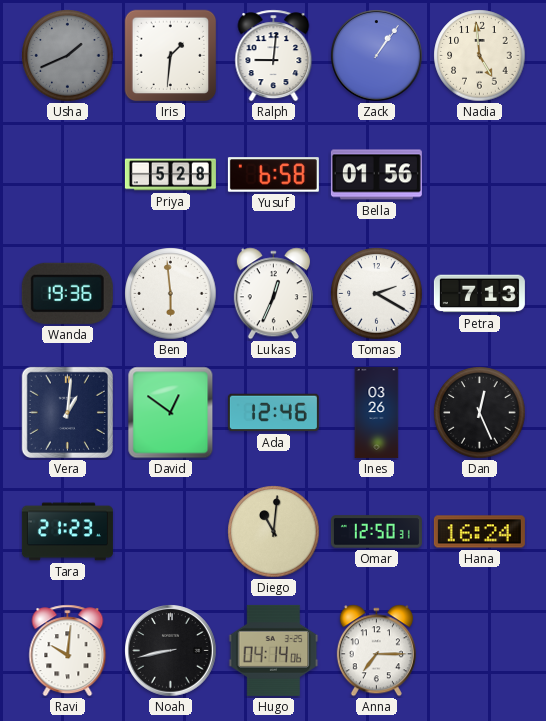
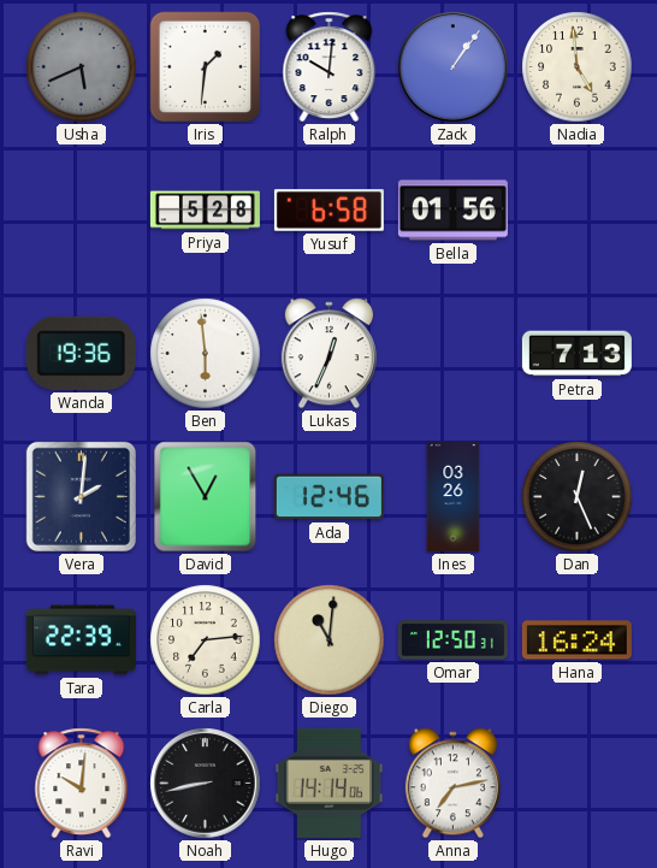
Usha: 1:41 -> 5:41 (82, 67)
Ralph: 9:01 -> 10:01 (330, 67)
Tomas: 2:20 -> none (377, 294)
Vera: 1:01 -> 2:01 (81, 496)
David: 12:51 -> 12:55 (206, 497)
Tara: 21:23 -> 22:39 (81, 640)
Carla: none -> 7:14 (206, 640)
Hugo: 04:14 -> 14:14 (330, 783)
Anna: 7:15 -> 7:13 (452, 784)
